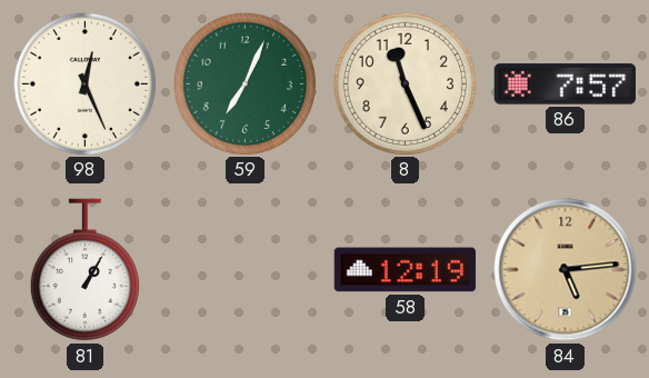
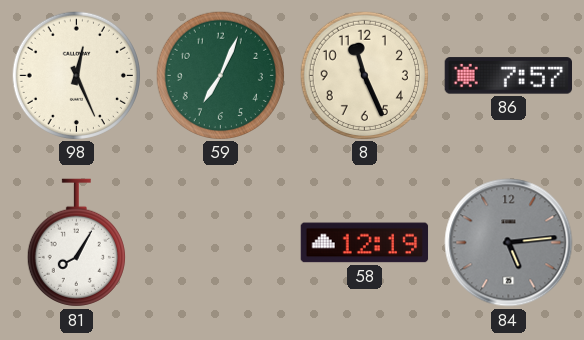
81: 1:05 -> 8:05 (76, 243)
84 dial: champagne -> grey (509, 243)
